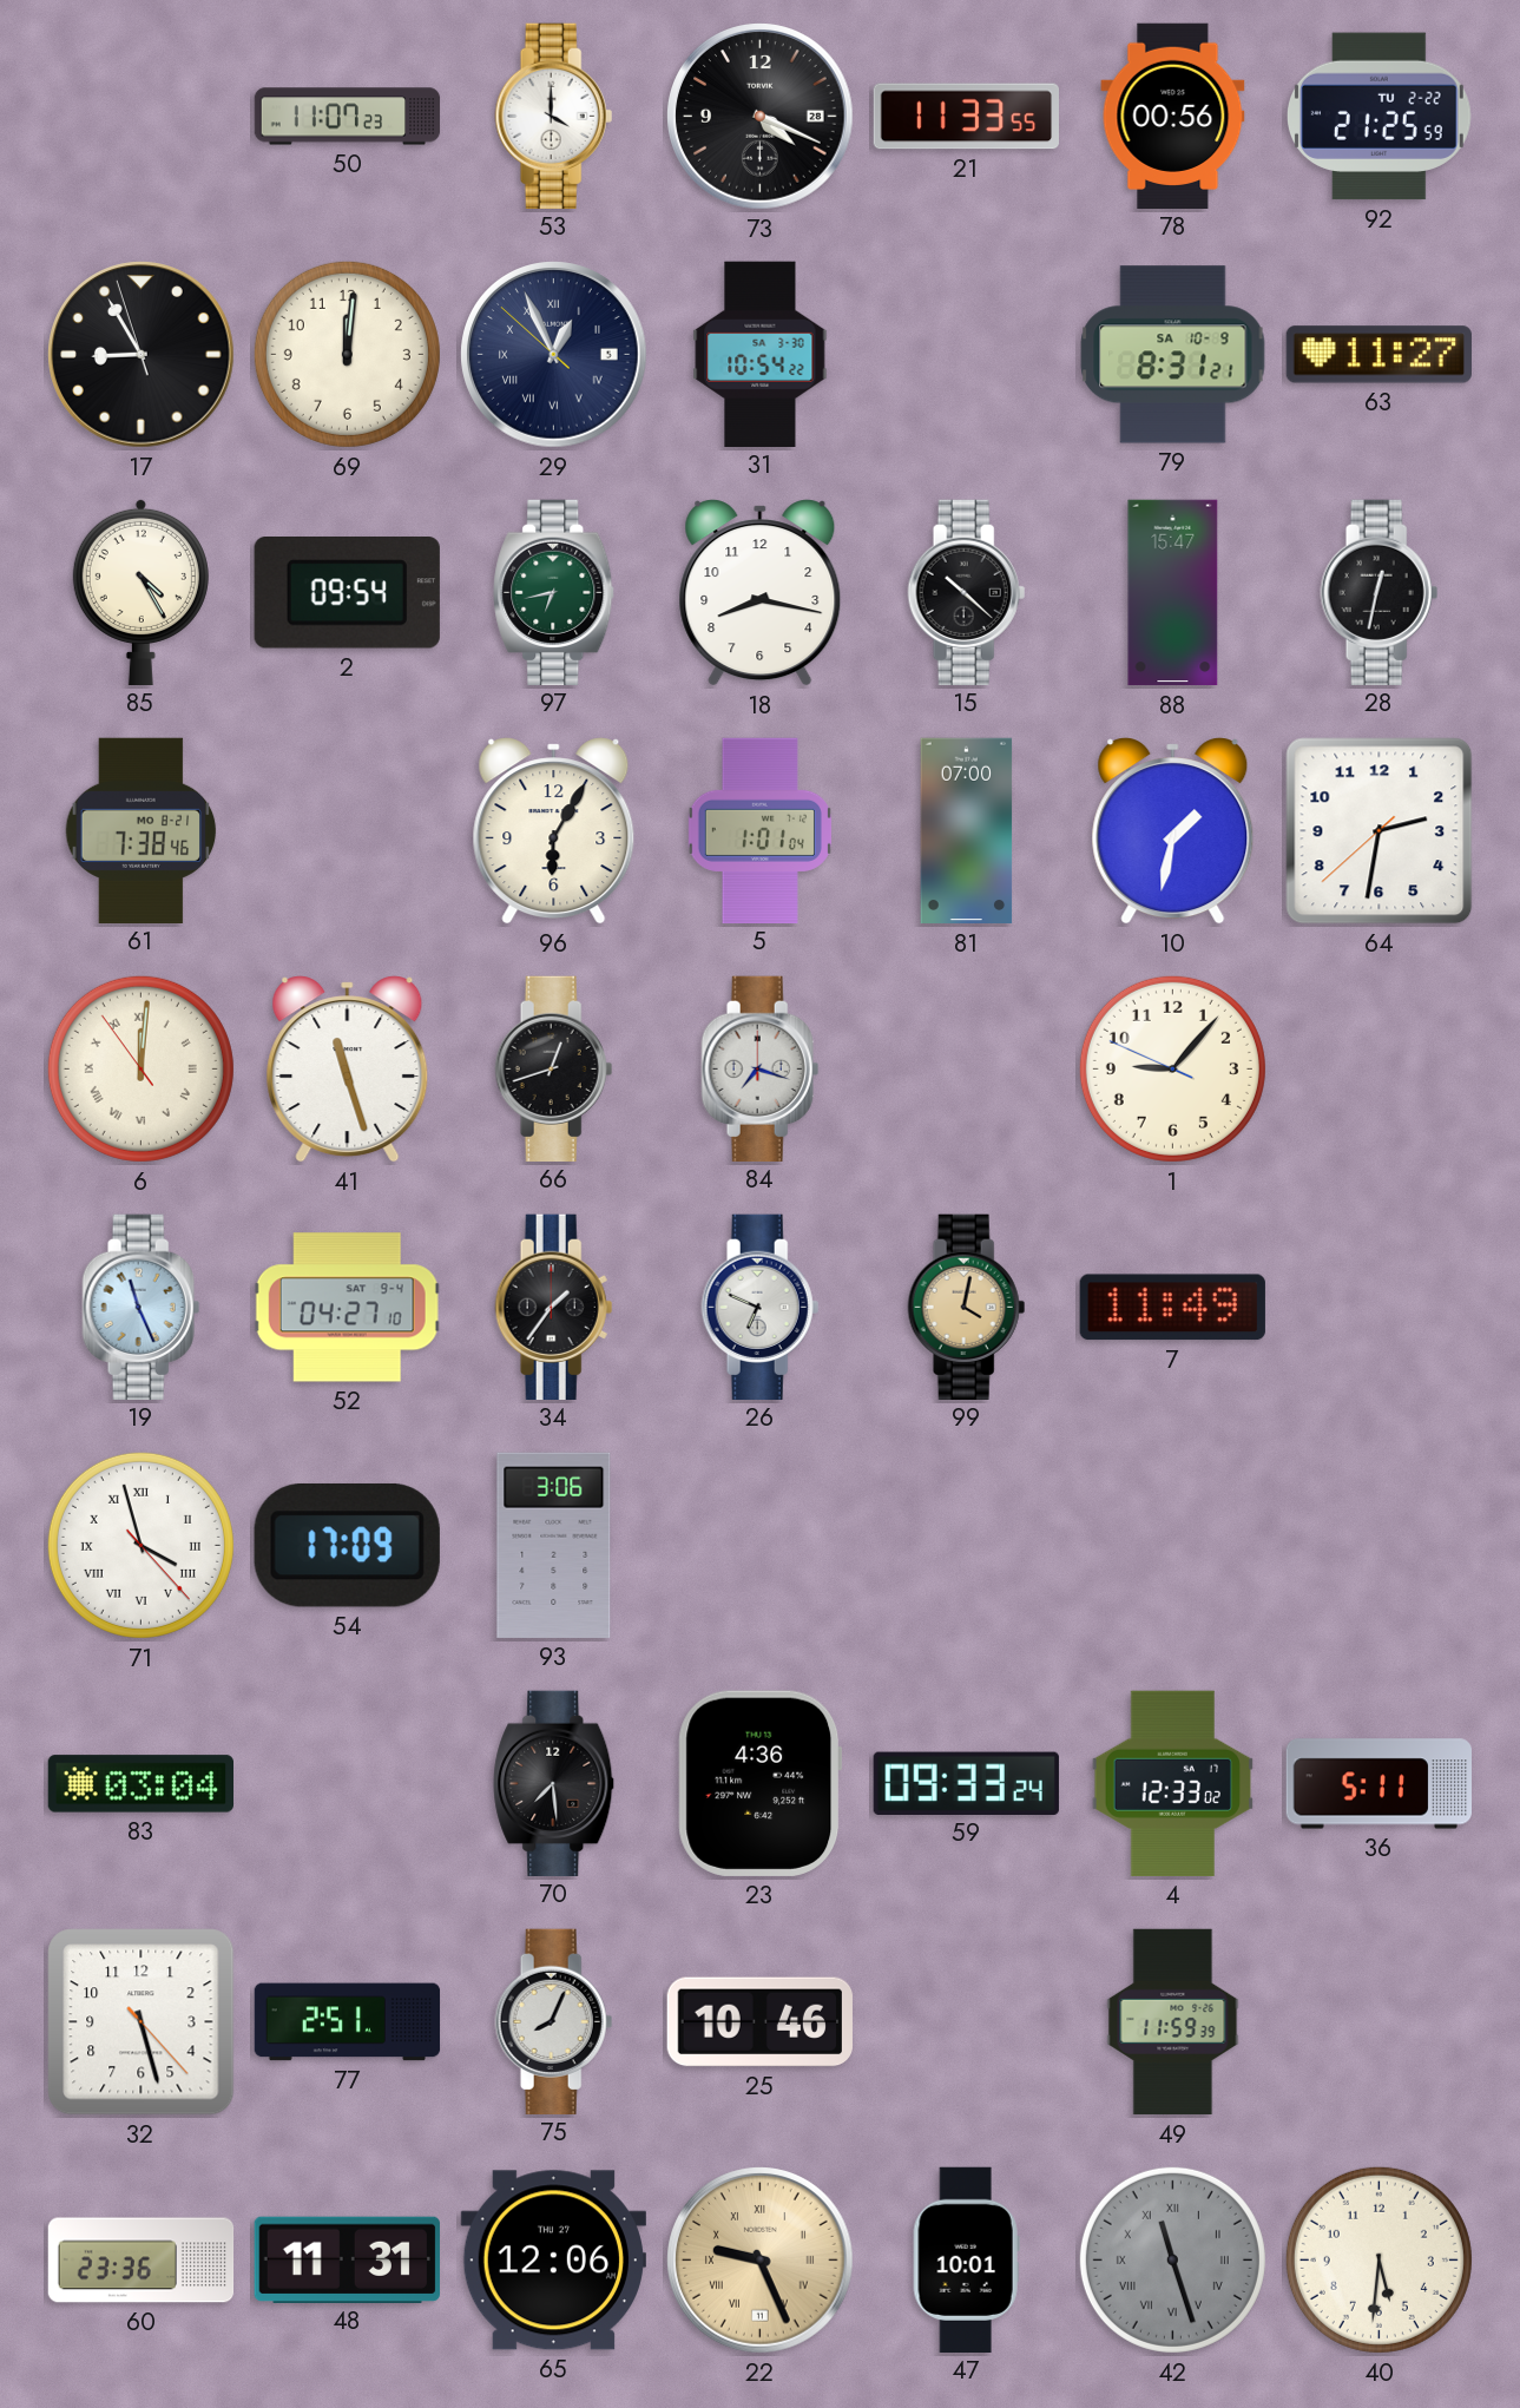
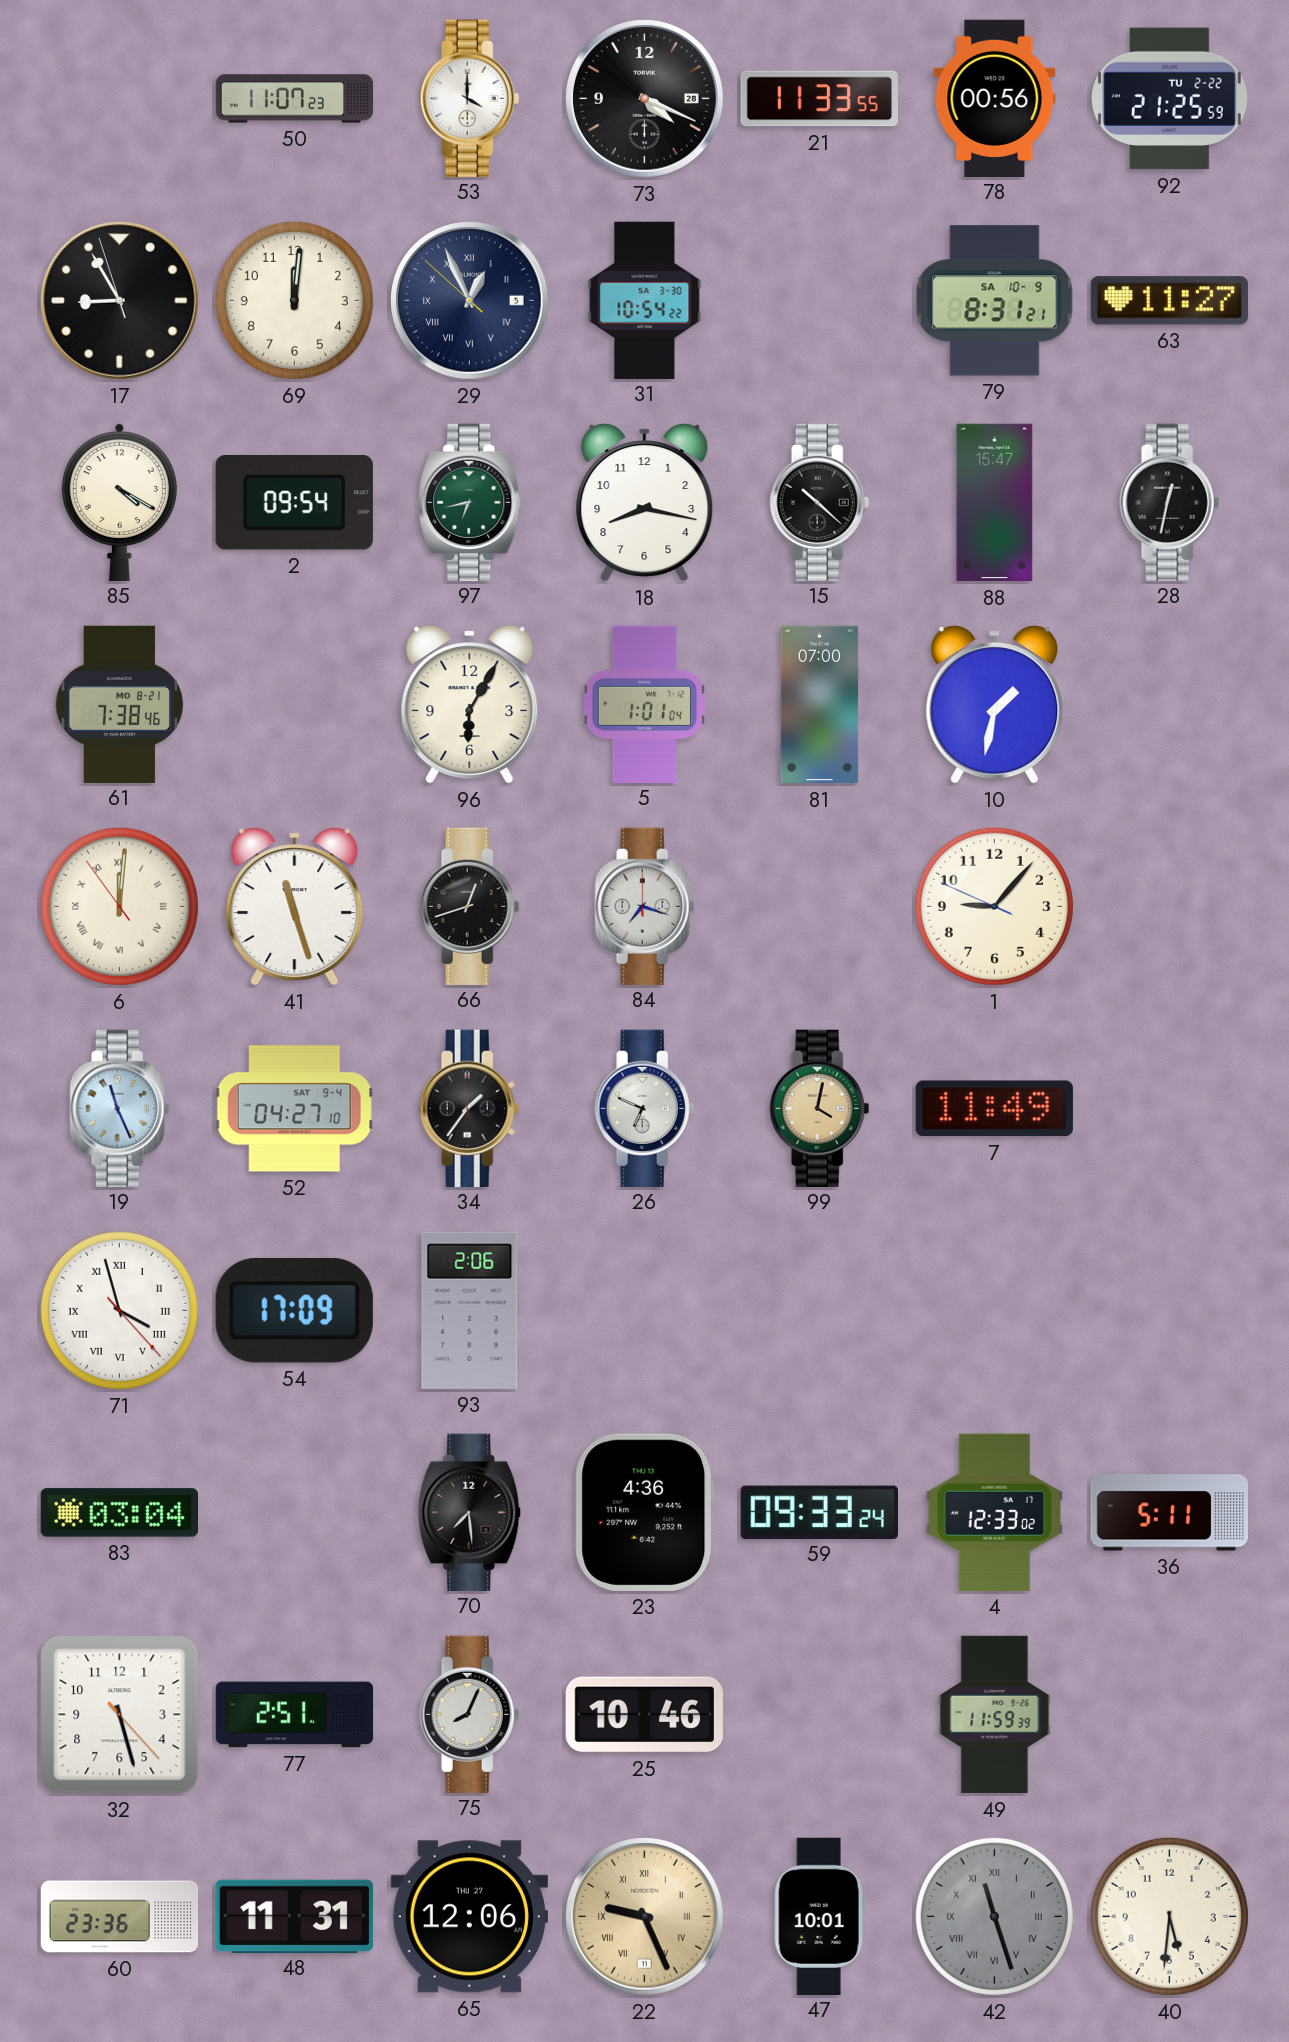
85: 4:25 -> 4:20 (119, 501)
64: 2:31 -> none (1380, 831)
93: 3:06 -> 2:06 (470, 1310)
